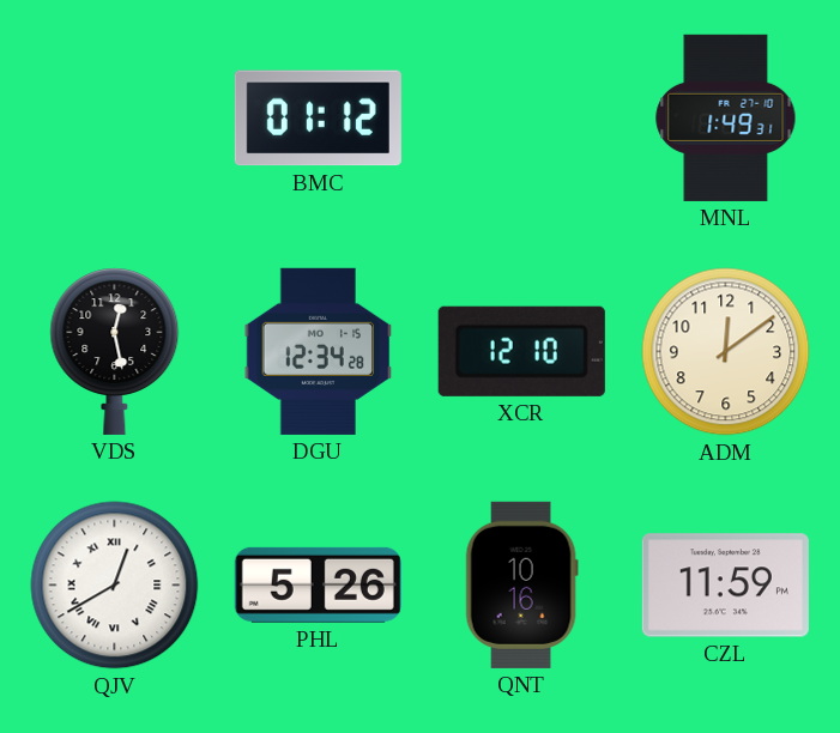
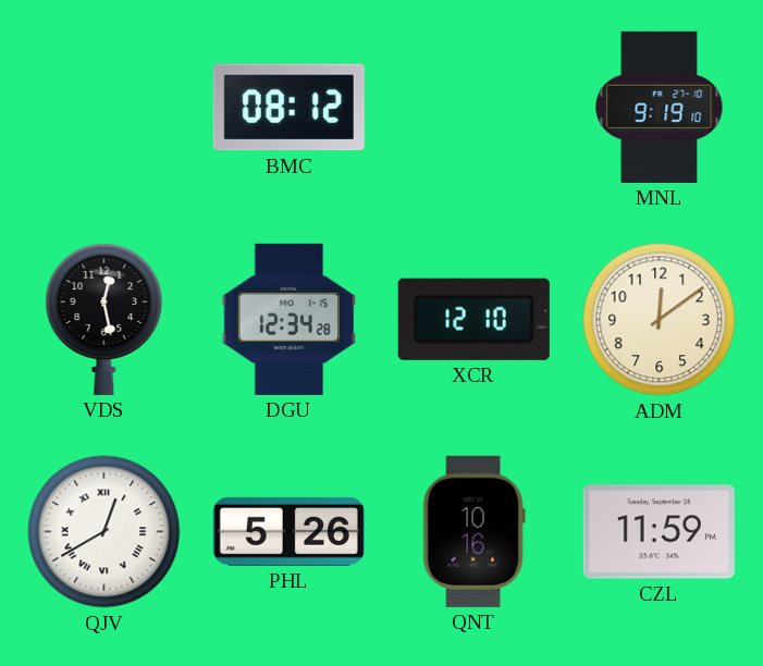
BMC: 01:12 -> 08:12 (288, 108)
MNL: 1:49 -> 9:19 (660, 107)
